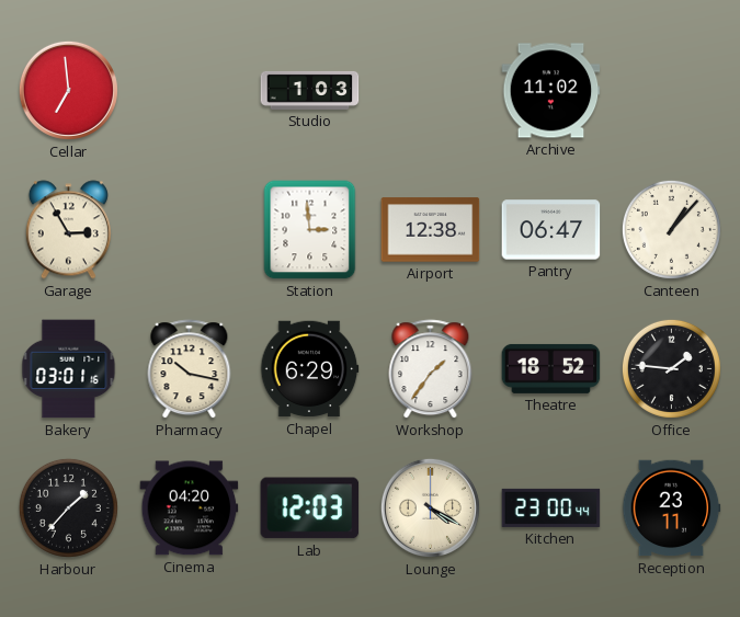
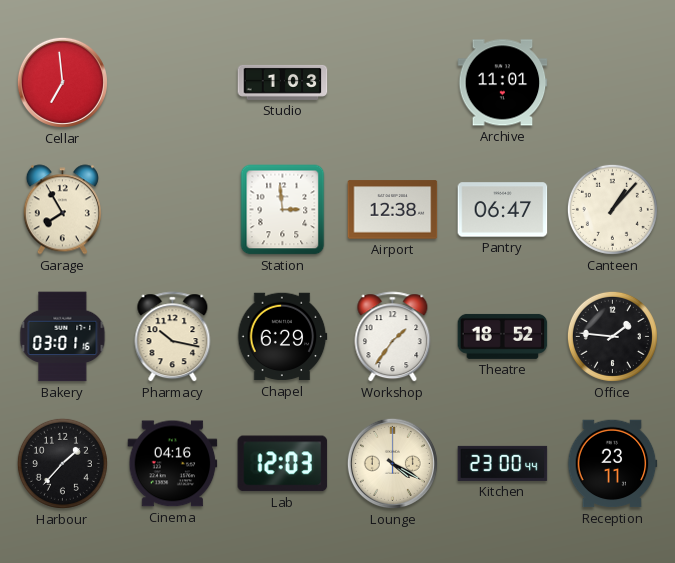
Archive: 11:02 -> 11:01 (503, 83)
Garage: 2:55 -> 7:55 (62, 210)
Cinema: 04:20 -> 04:16 (173, 464)
